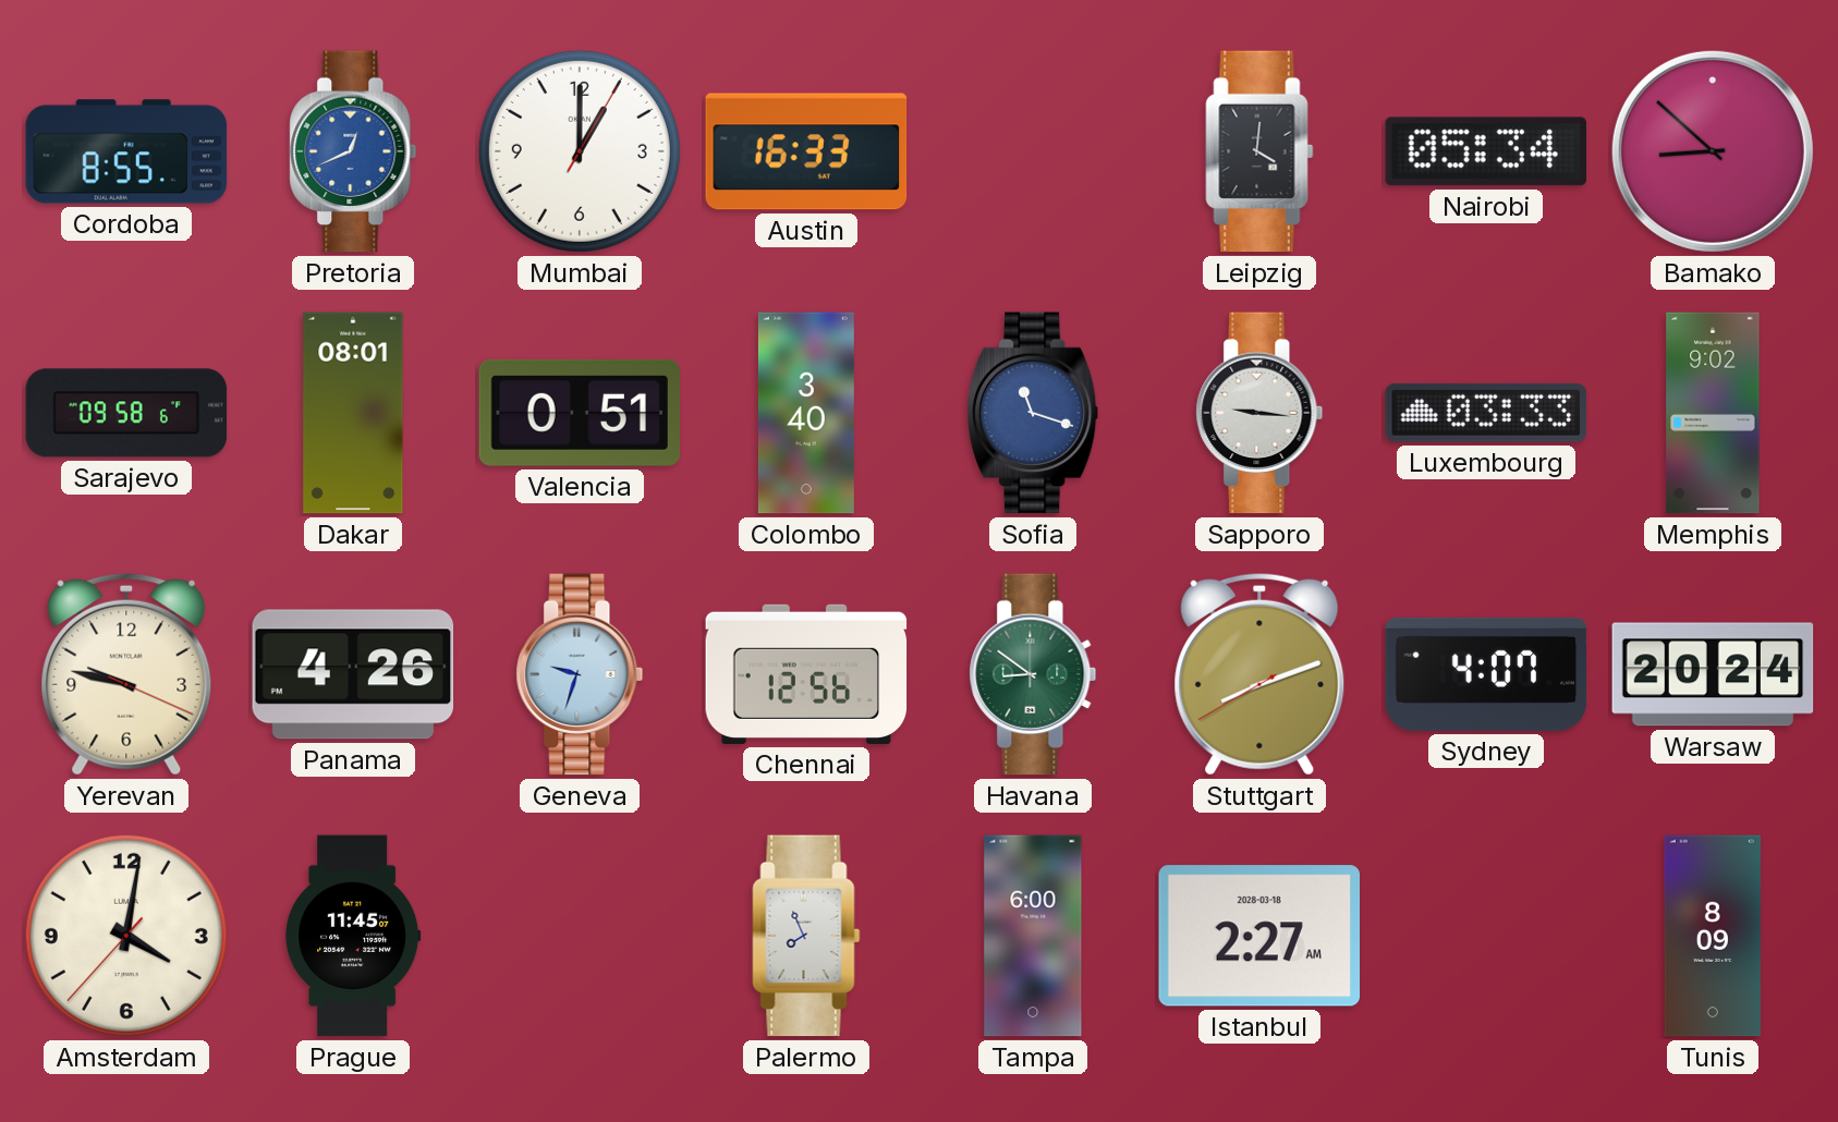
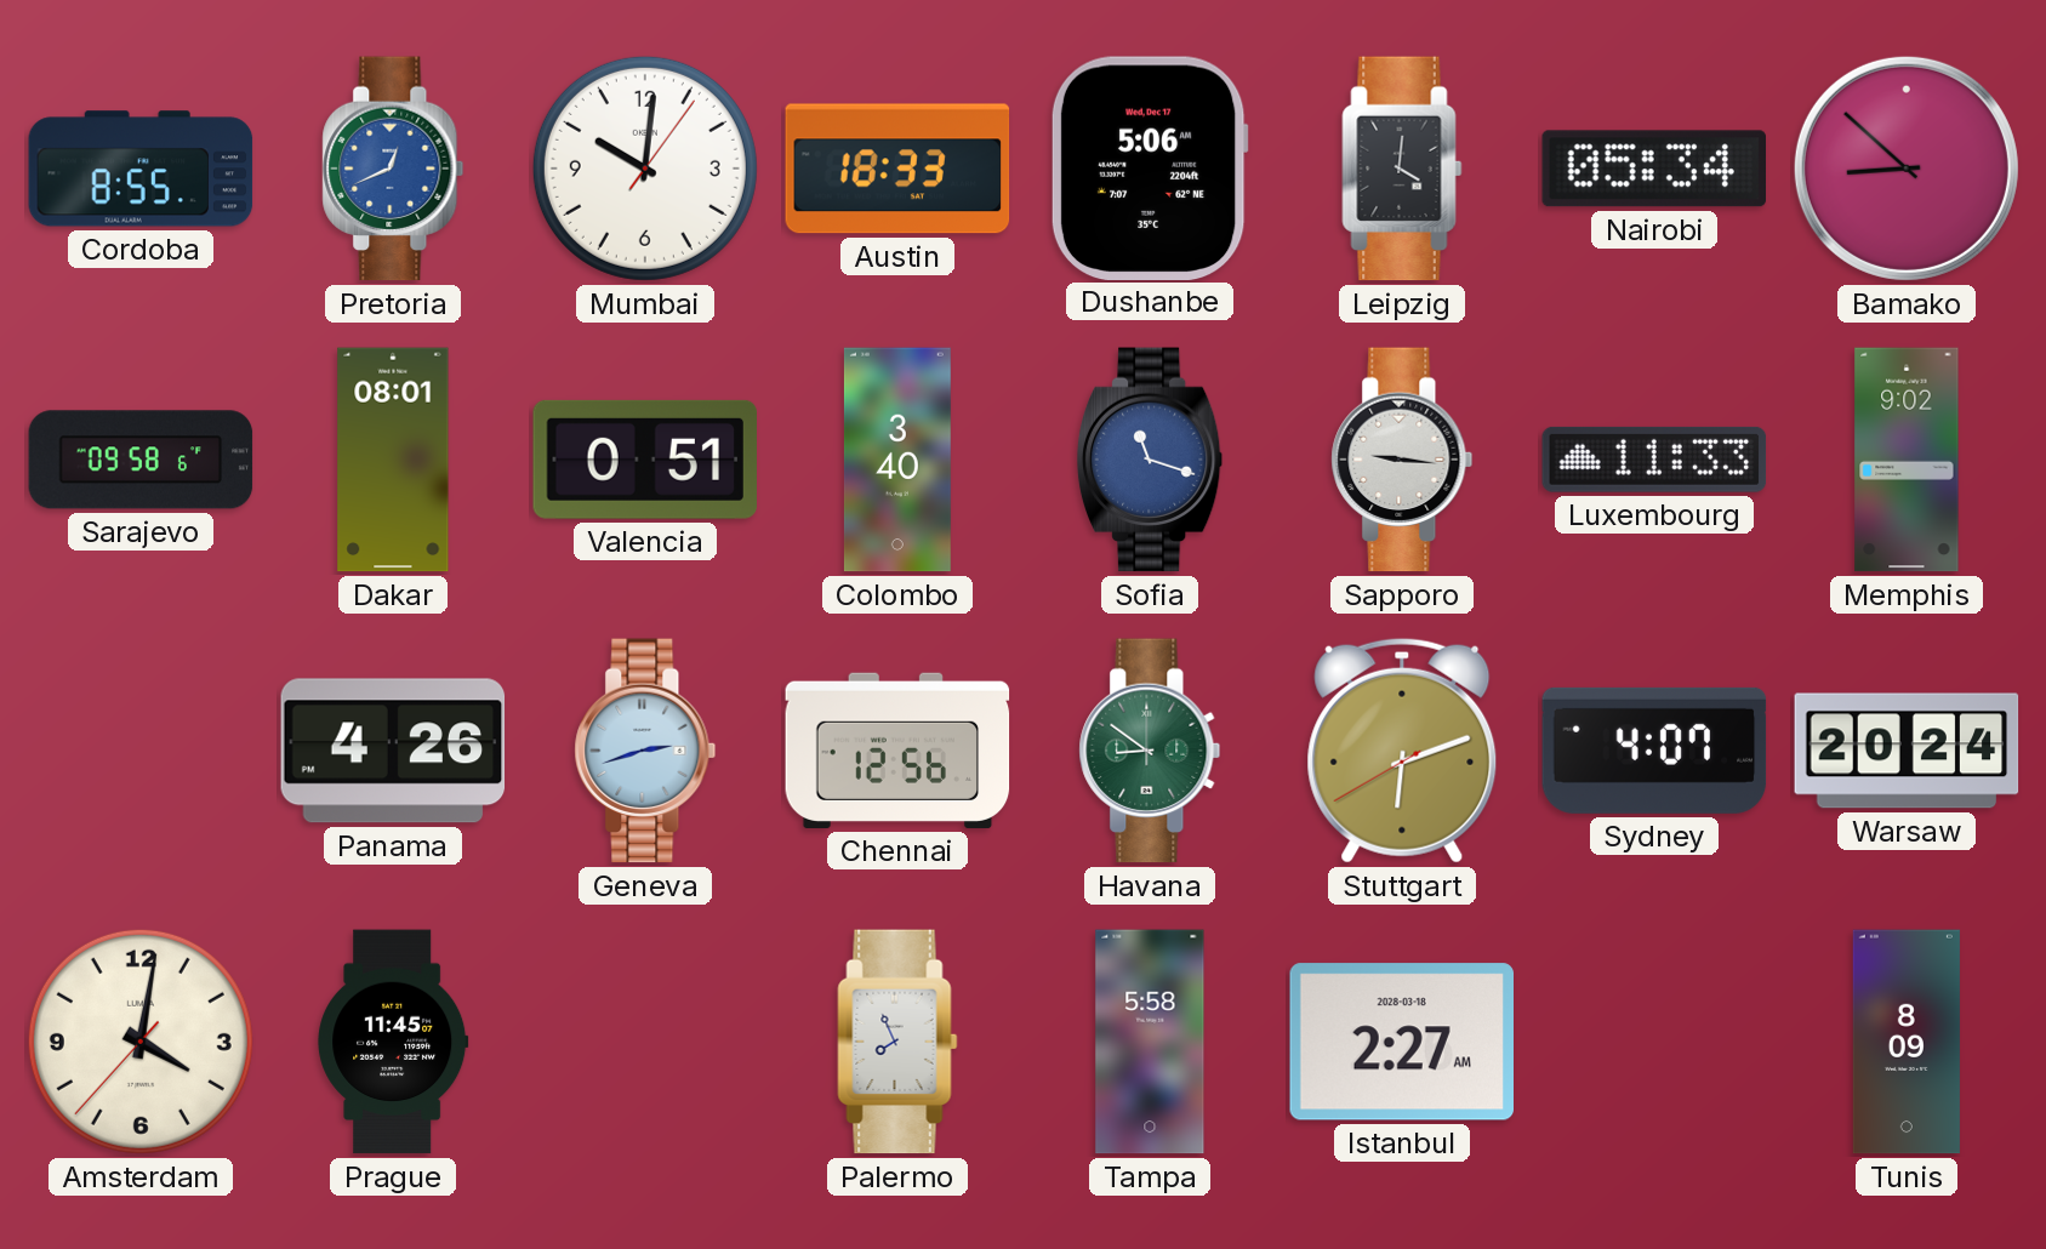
Mumbai: 1:00 -> 10:01 (645, 169)
Austin: 16:33 -> 18:33 (897, 169)
Dushanbe: none -> 5:06 (1150, 167)
Luxembourg: 03:33 -> 11:33 (1654, 460)
Yerevan: 9:47 -> none (126, 674)
Geneva: 9:33 -> 2:42 (645, 751)
Stuttgart: 8:11 -> 6:11 (1402, 751)
Tampa: 6:00 -> 5:58 (1150, 1042)
